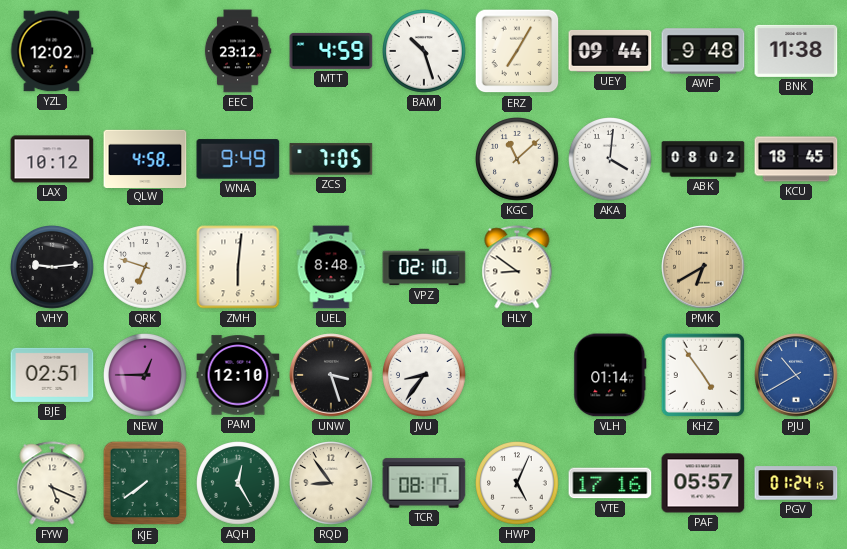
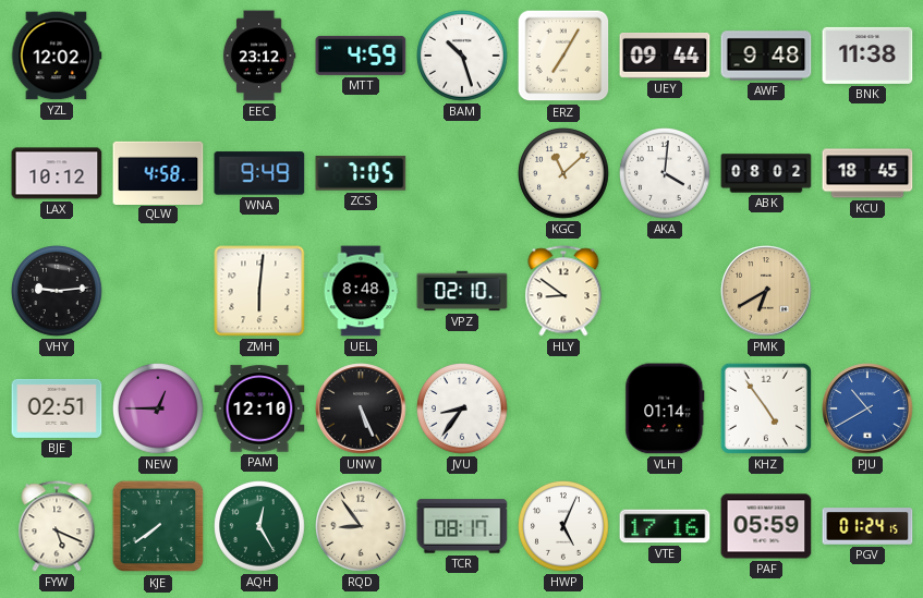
QRK: 6:48 -> none (145, 267)
UNW: 3:27 -> 5:26 (361, 408)
PAF: 05:57 -> 05:59 (766, 526)
